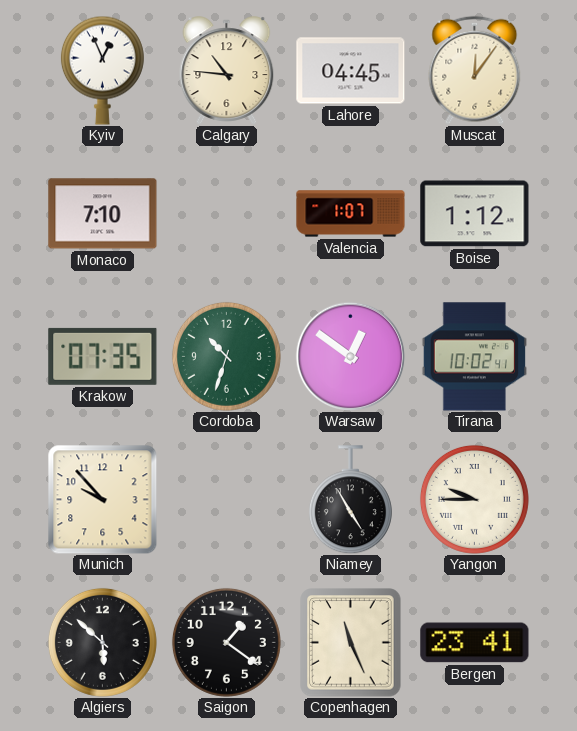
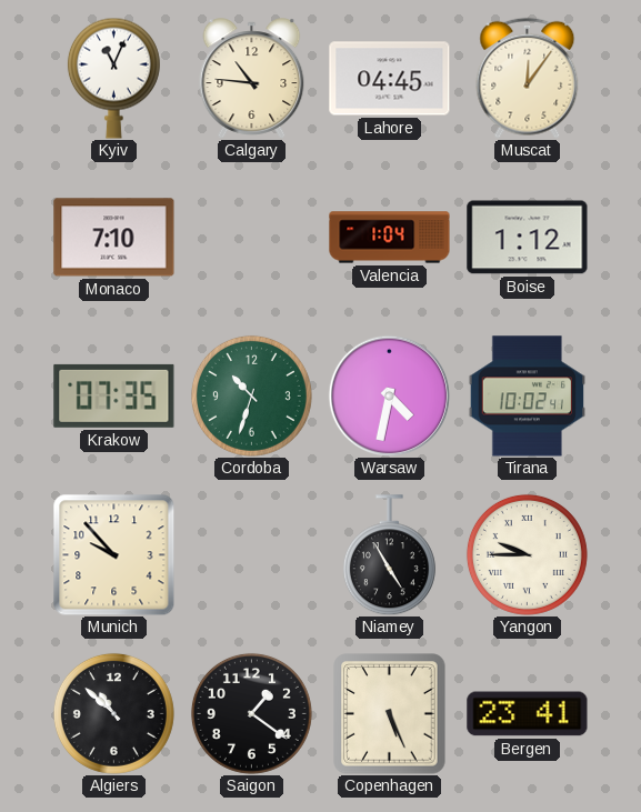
Kyiv: 12:56 -> 11:04 (113, 78)
Valencia: 1:07 -> 1:04 (390, 238)
Warsaw: 12:51 -> 4:32 (389, 395)
Algiers: 5:52 -> 10:52 (113, 713)
Copenhagen: 11:26 -> 5:26 (390, 714)
